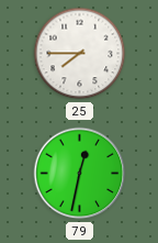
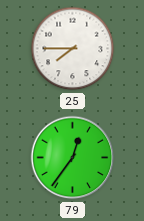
79: 12:32 -> 12:36 (73, 158)
